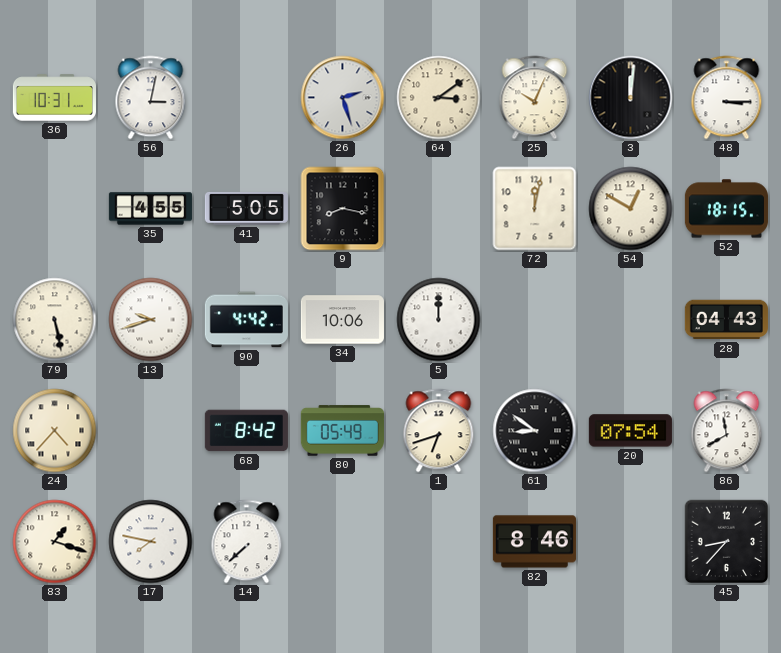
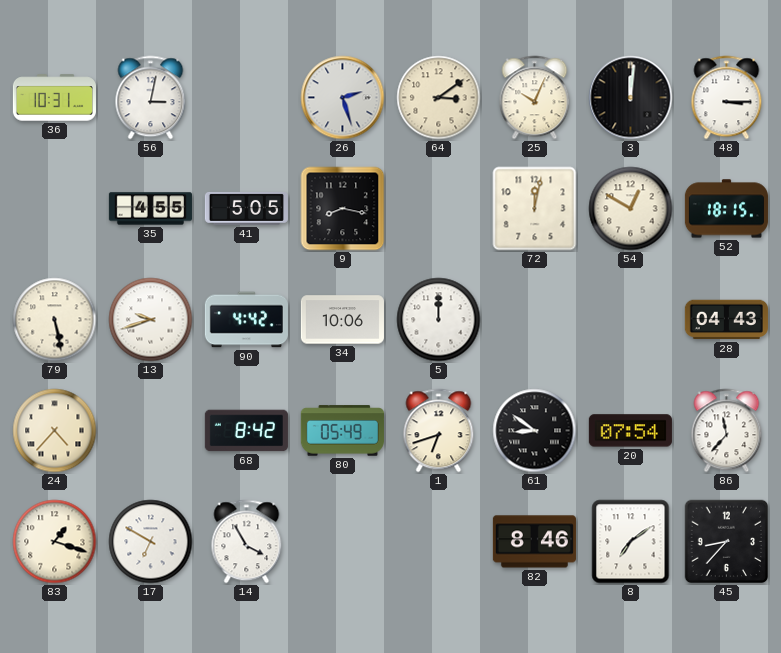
86: 11:40 -> 11:37 (727, 431)
17: 7:47 -> 6:50 (151, 542)
14: 7:38 -> 3:55 (247, 542)
8: none -> 7:09 (631, 542)
